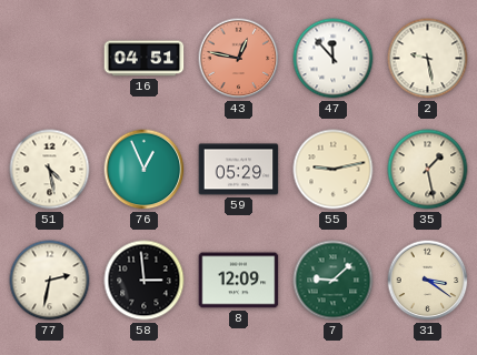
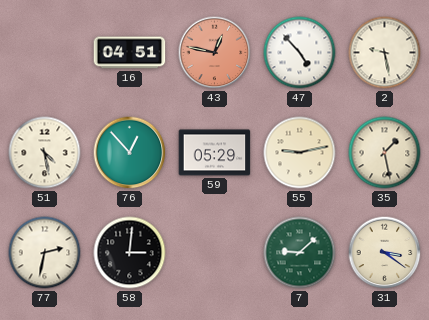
47: 11:53 -> 4:53 (300, 53)
76: 12:56 -> 12:53 (130, 153)
58: 2:59 -> 3:01 (130, 253)
8: 12:09 -> none (239, 281)
